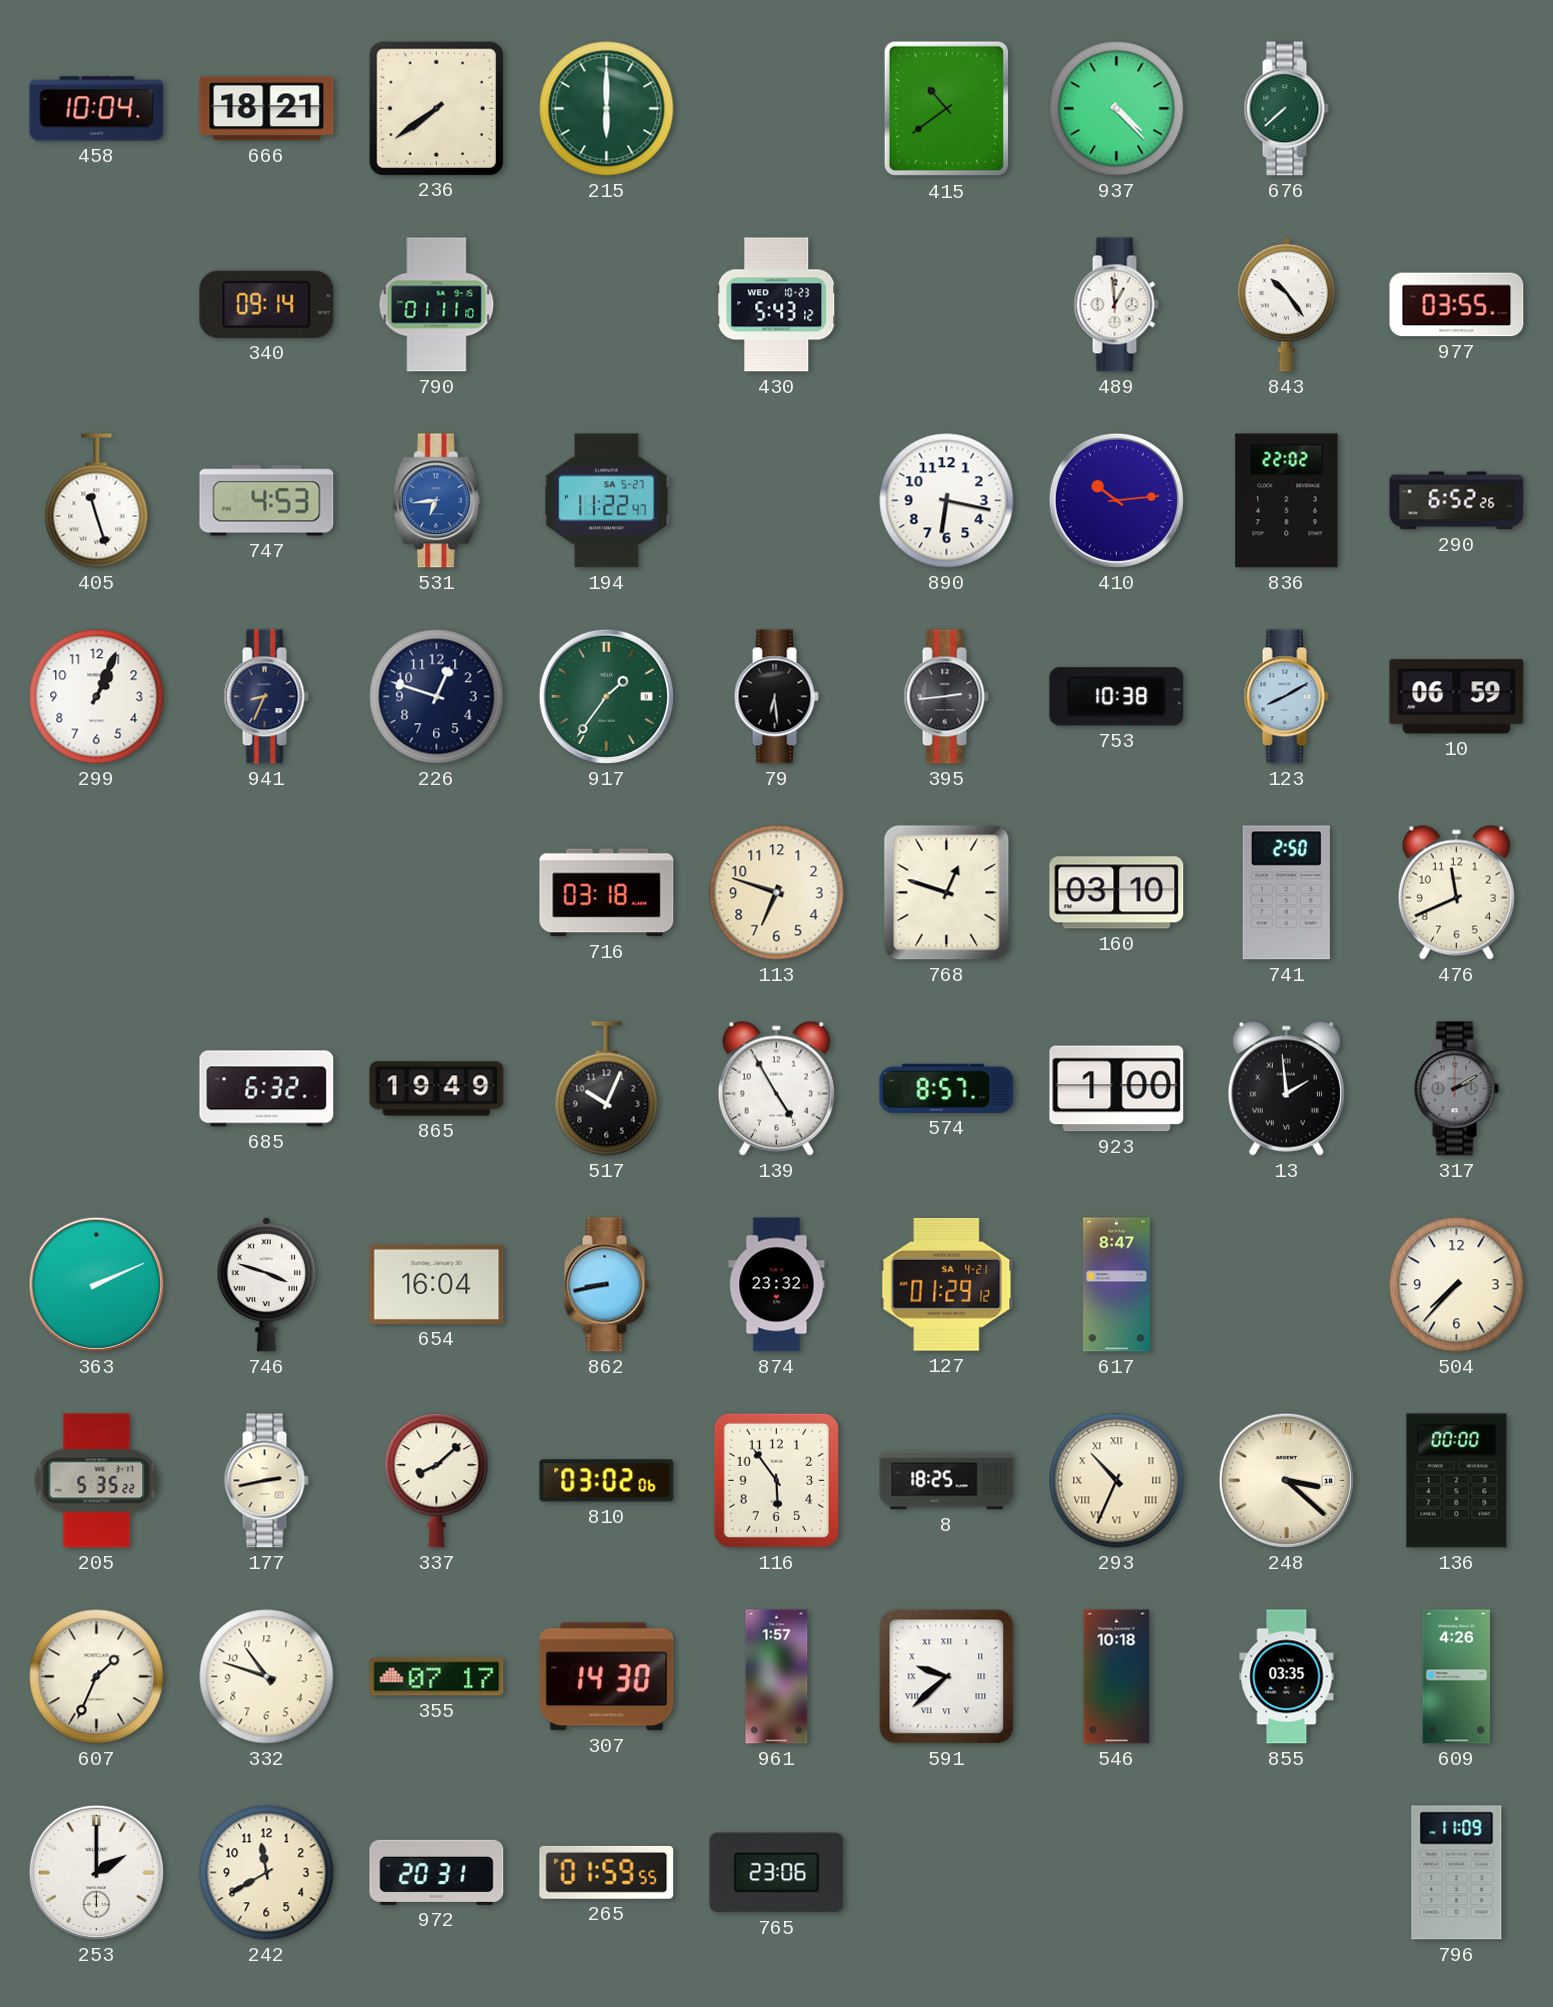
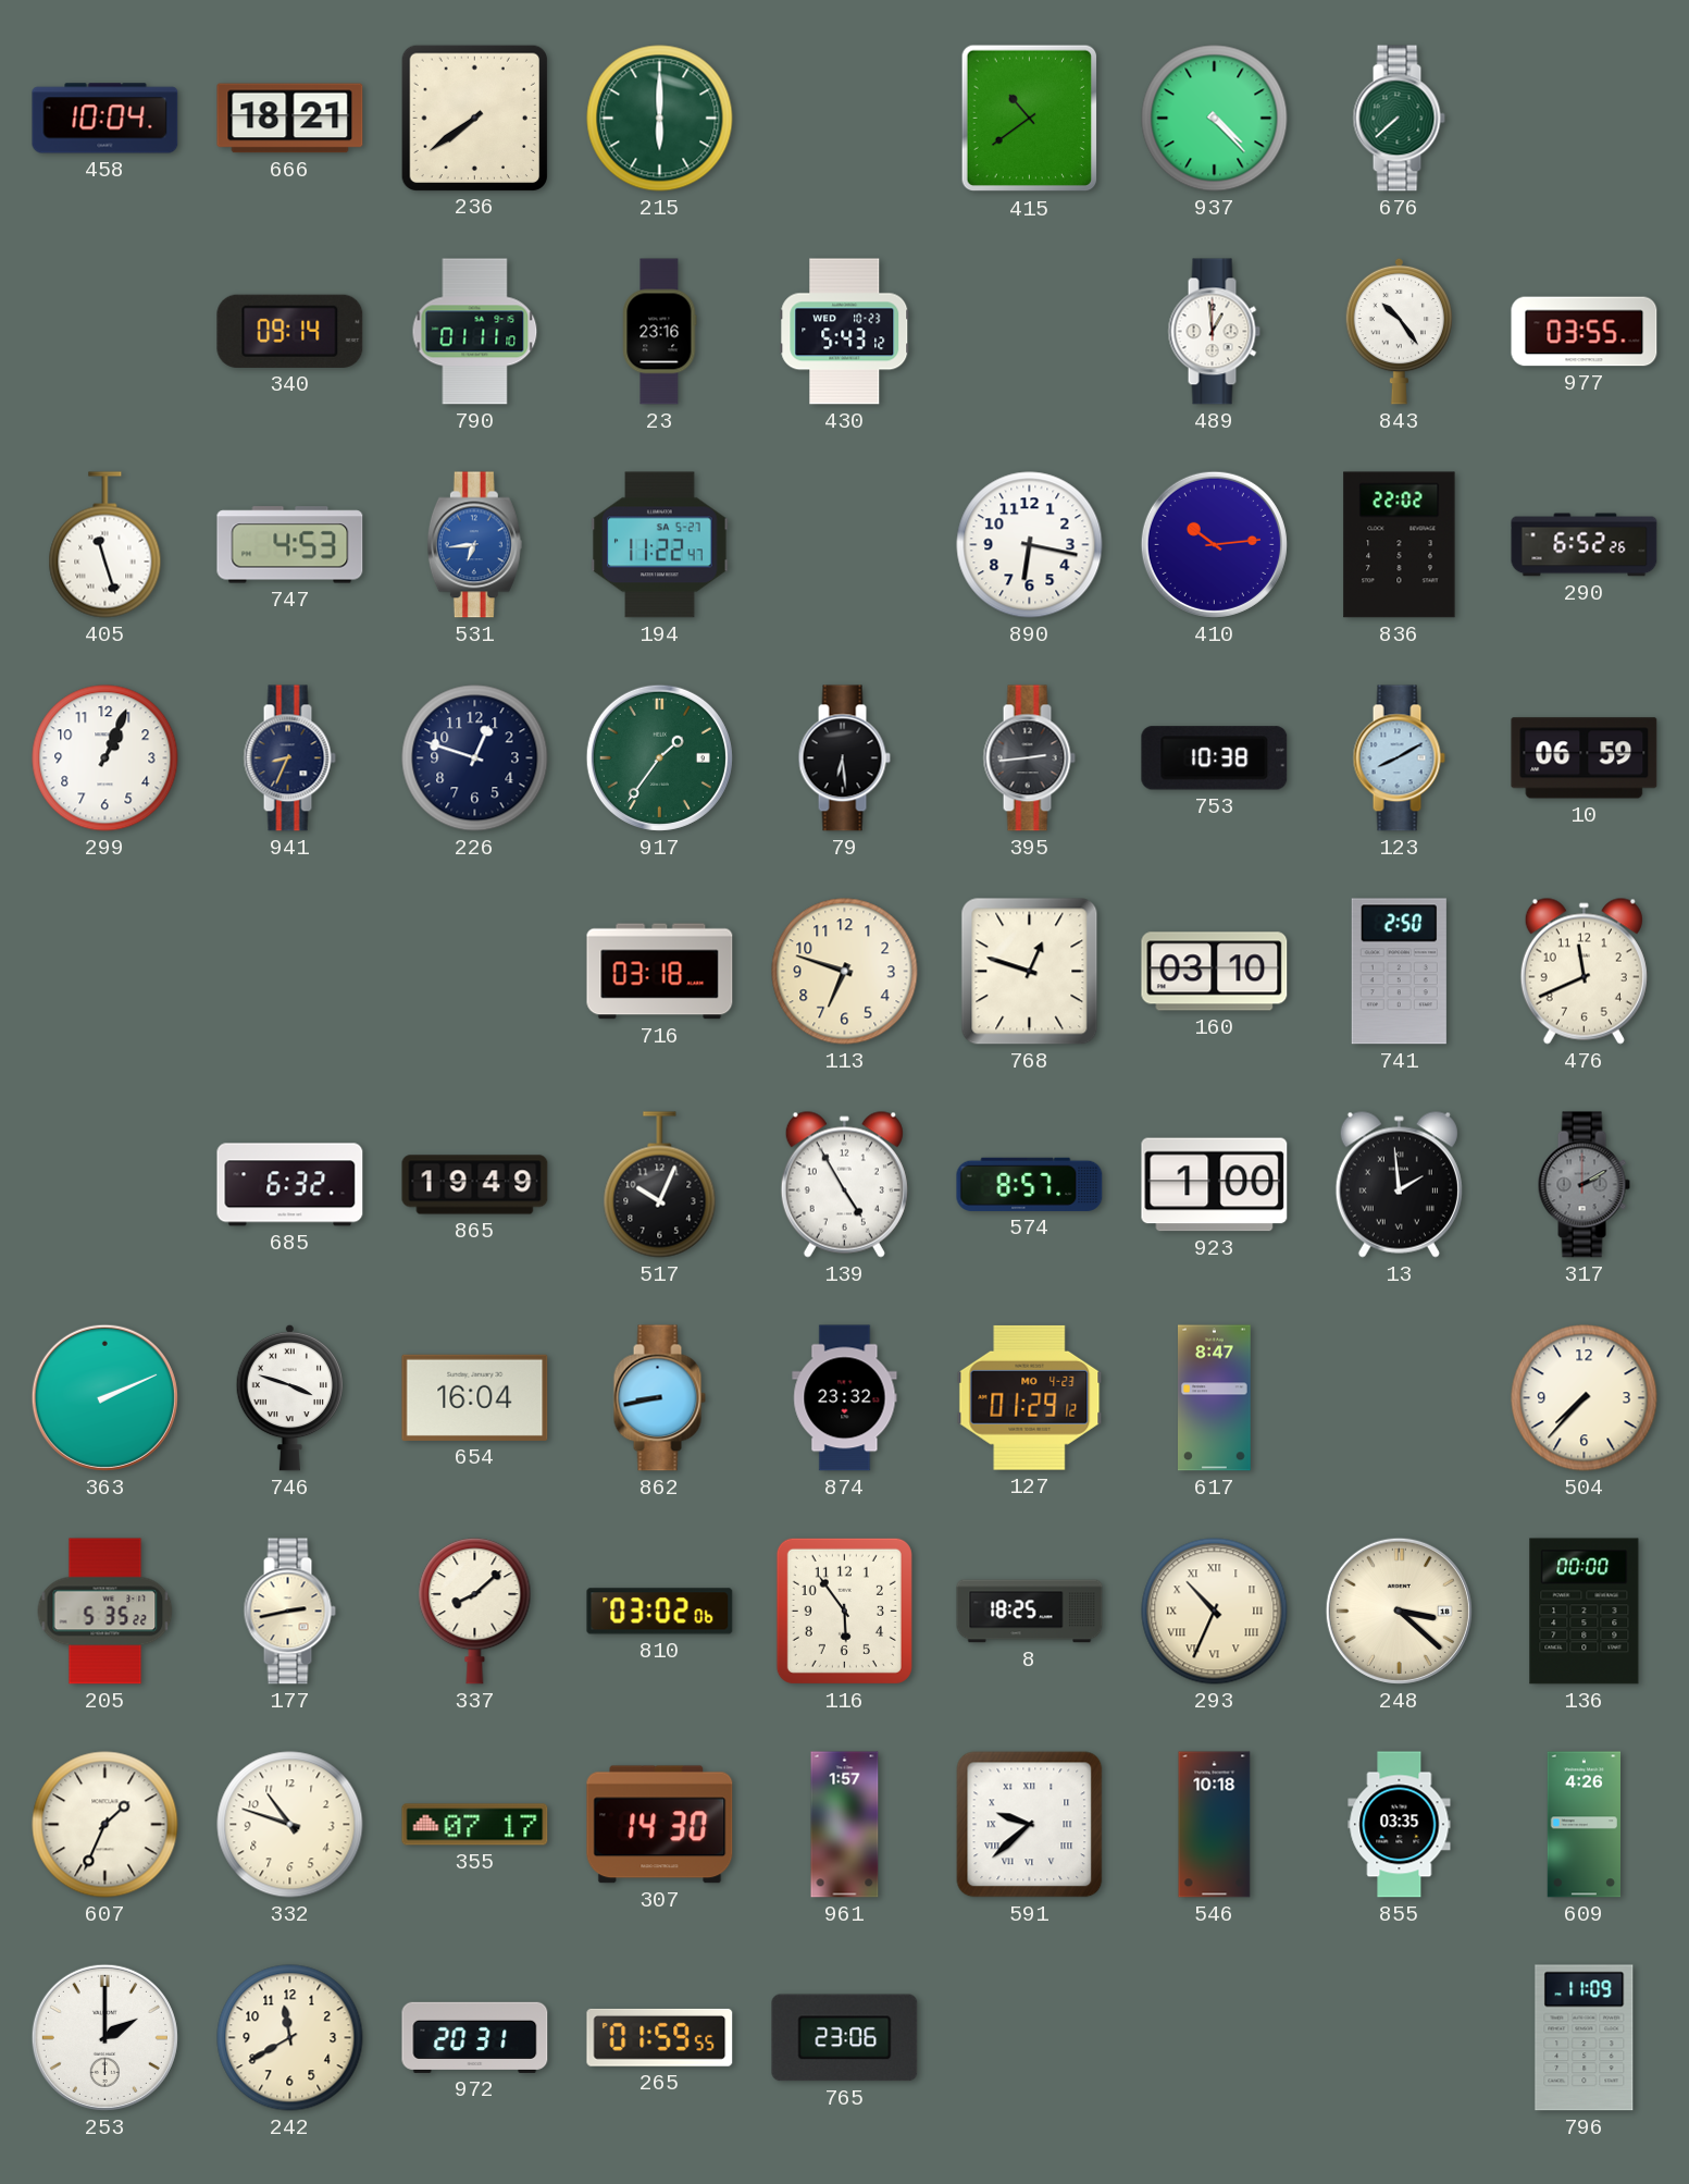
23: none -> 23:16 (660, 332)
127 date: SA 4-21 -> MO 4-23 (1030, 1397)
